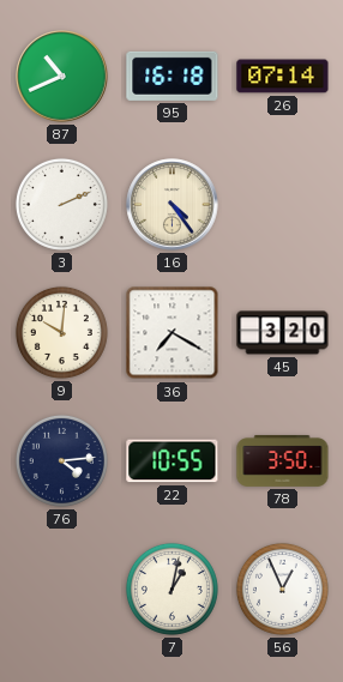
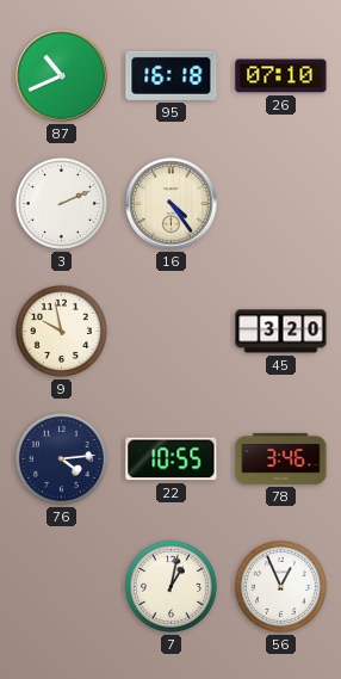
26: 07:14 -> 07:10 (281, 76)
9: 10:01 -> 9:58 (61, 331)
36: 7:20 -> none (173, 333)
78: 3:50 -> 3:46 (281, 458)
